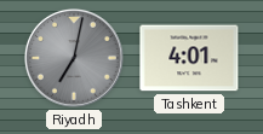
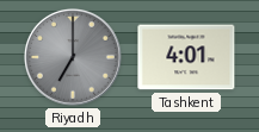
Riyadh: 7:02 -> 7:00 (73, 57)
